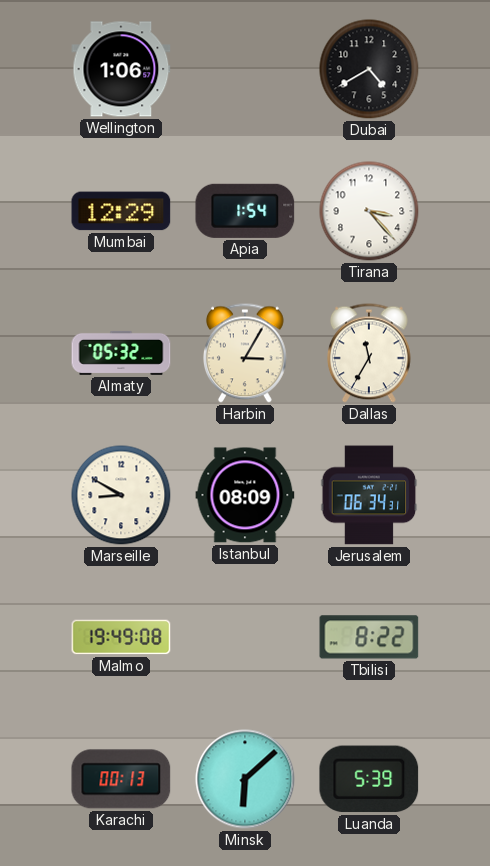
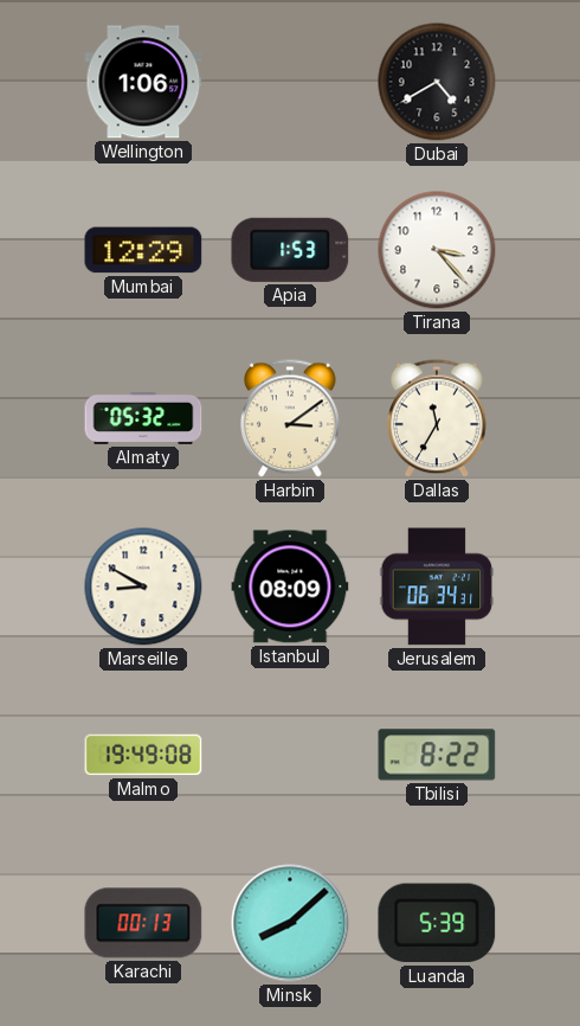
Apia: 1:54 -> 1:53 (290, 250)
Harbin: 3:05 -> 3:09 (291, 418)
Minsk: 6:08 -> 8:08 (290, 923)
